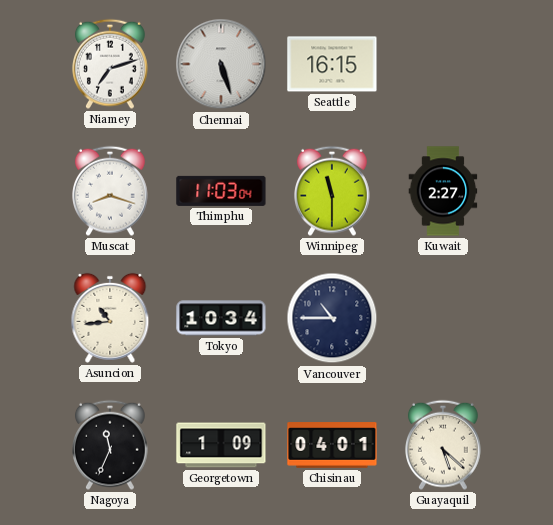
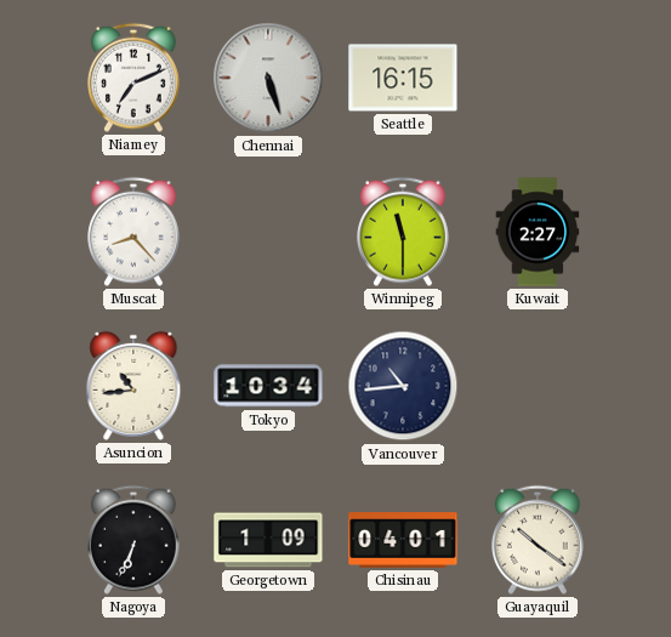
Niamey: 7:12 -> 7:11 (135, 78)
Muscat: 8:18 -> 8:23 (135, 232)
Thimphu: 11:03 -> none (221, 191)
Vancouver: 10:45 -> 10:44 (403, 386)
Nagoya: 11:34 -> 6:34 (135, 540)
Guayaquil: 5:22 -> 10:21 (539, 540)
